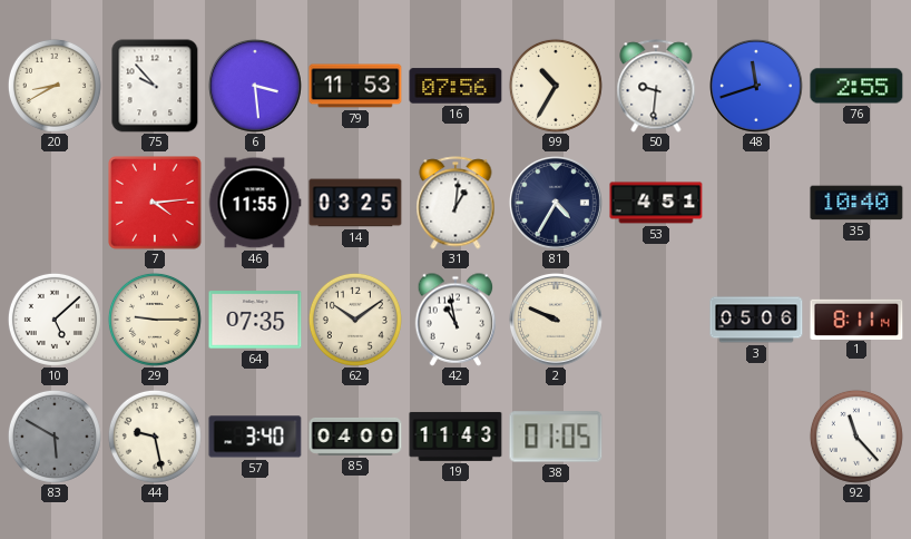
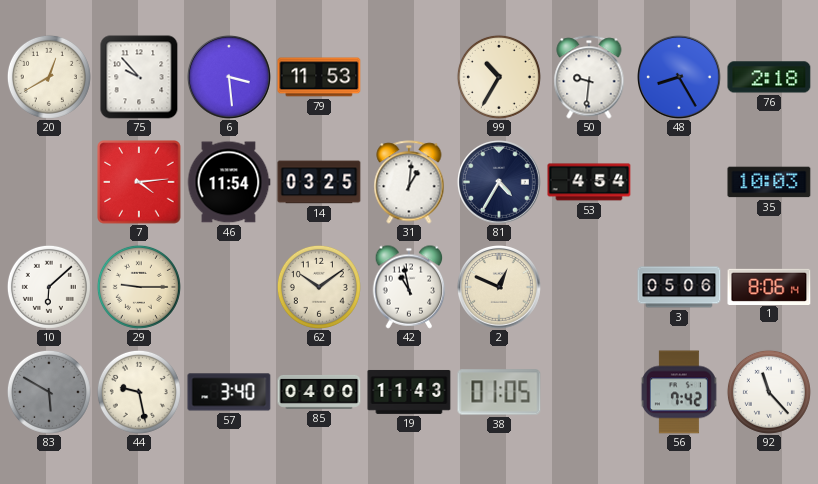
20: 8:40 -> 12:40 (49, 77)
16: 07:56 -> none (456, 86)
48: 11:42 -> 8:25 (680, 78)
76: 2:55 -> 2:18 (769, 77)
46: 11:55 -> 11:54 (229, 182)
53: 4:51 -> 4:54 (589, 182)
35: 10:40 -> 10:03 (769, 182)
10: 5:08 -> 6:08 (49, 287)
64: 07:35 -> none (255, 320)
2: 9:49 -> 12:49 (500, 288)
1: 8:11 -> 8:06 (769, 286)
56: none -> 7:42 (679, 392)
